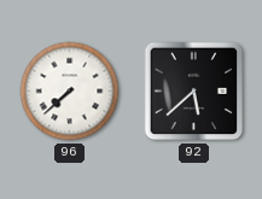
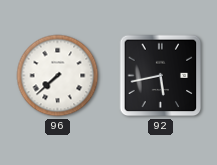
92: 5:38 -> 5:43 (161, 76)
